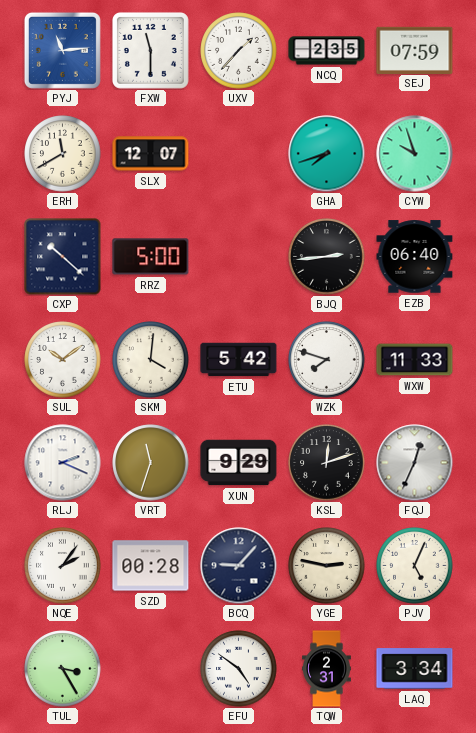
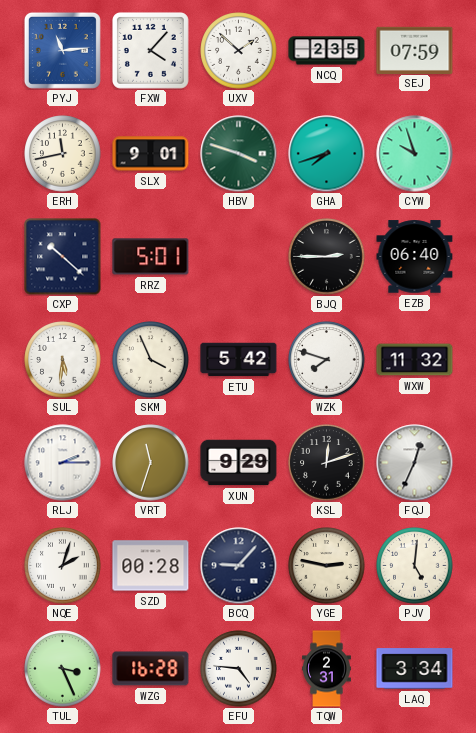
FXW: 11:30 -> 4:07 (150, 50)
UXV: 1:37 -> 1:52 (239, 51)
ERH: 11:40 -> 11:43 (63, 154)
SLX: 12:07 -> 9:01 (151, 154)
HBV: none -> 3:48 (239, 154)
RRZ: 5:00 -> 5:01 (151, 257)
BJQ: 2:44 -> 2:45 (327, 257)
SUL: 10:09 -> 5:31 (63, 360)
SKM: 4:01 -> 3:56 (151, 360)
WXW: 11:33 -> 11:32 (415, 360)
RLJ: 2:19 -> 2:15 (63, 463)
NQE: 2:06 -> 2:03 (63, 566)
PJV: 5:04 -> 5:01 (415, 566)
TUL: 3:25 -> 3:26 (63, 669)
WZG: none -> 16:28 (151, 669)
EFU: 4:51 -> 4:46 (239, 669)
